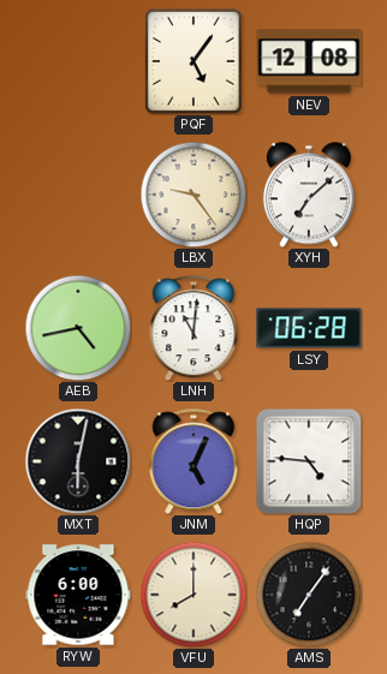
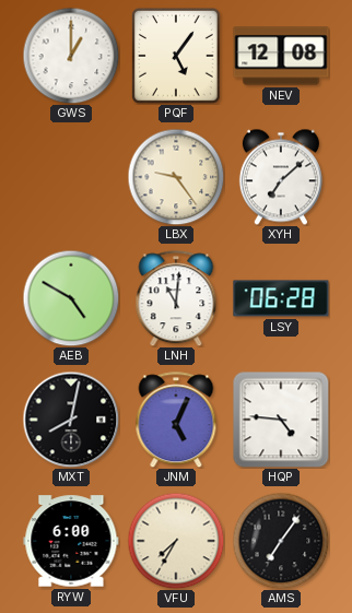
GWS: none -> 1:00 (71, 56)
AEB: 4:43 -> 4:50 (71, 298)
MXT: 6:02 -> 8:02 (71, 420)
VFU: 8:00 -> 7:35 (176, 541)
